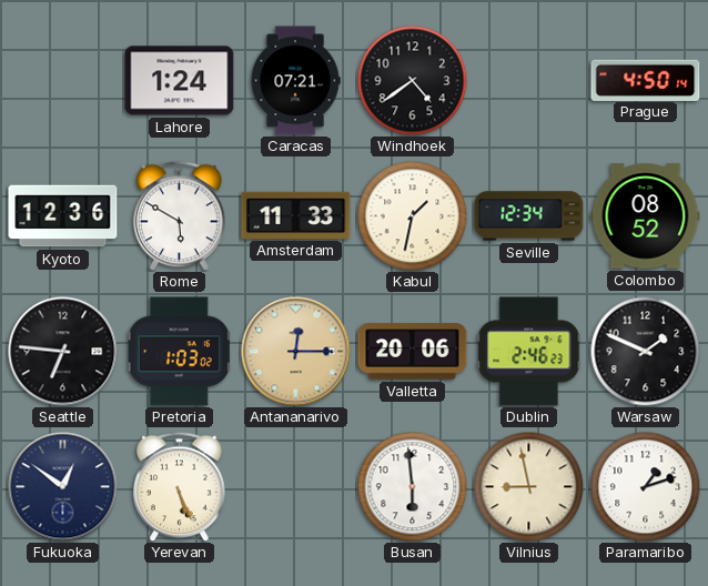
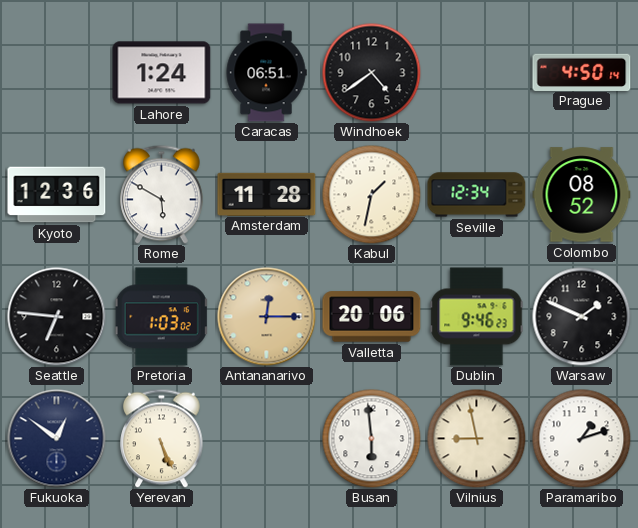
Caracas: 07:21 -> 06:51 (266, 73)
Amsterdam: 11:33 -> 11:28 (267, 194)
Dublin: 2:46 -> 9:46 (477, 317)
